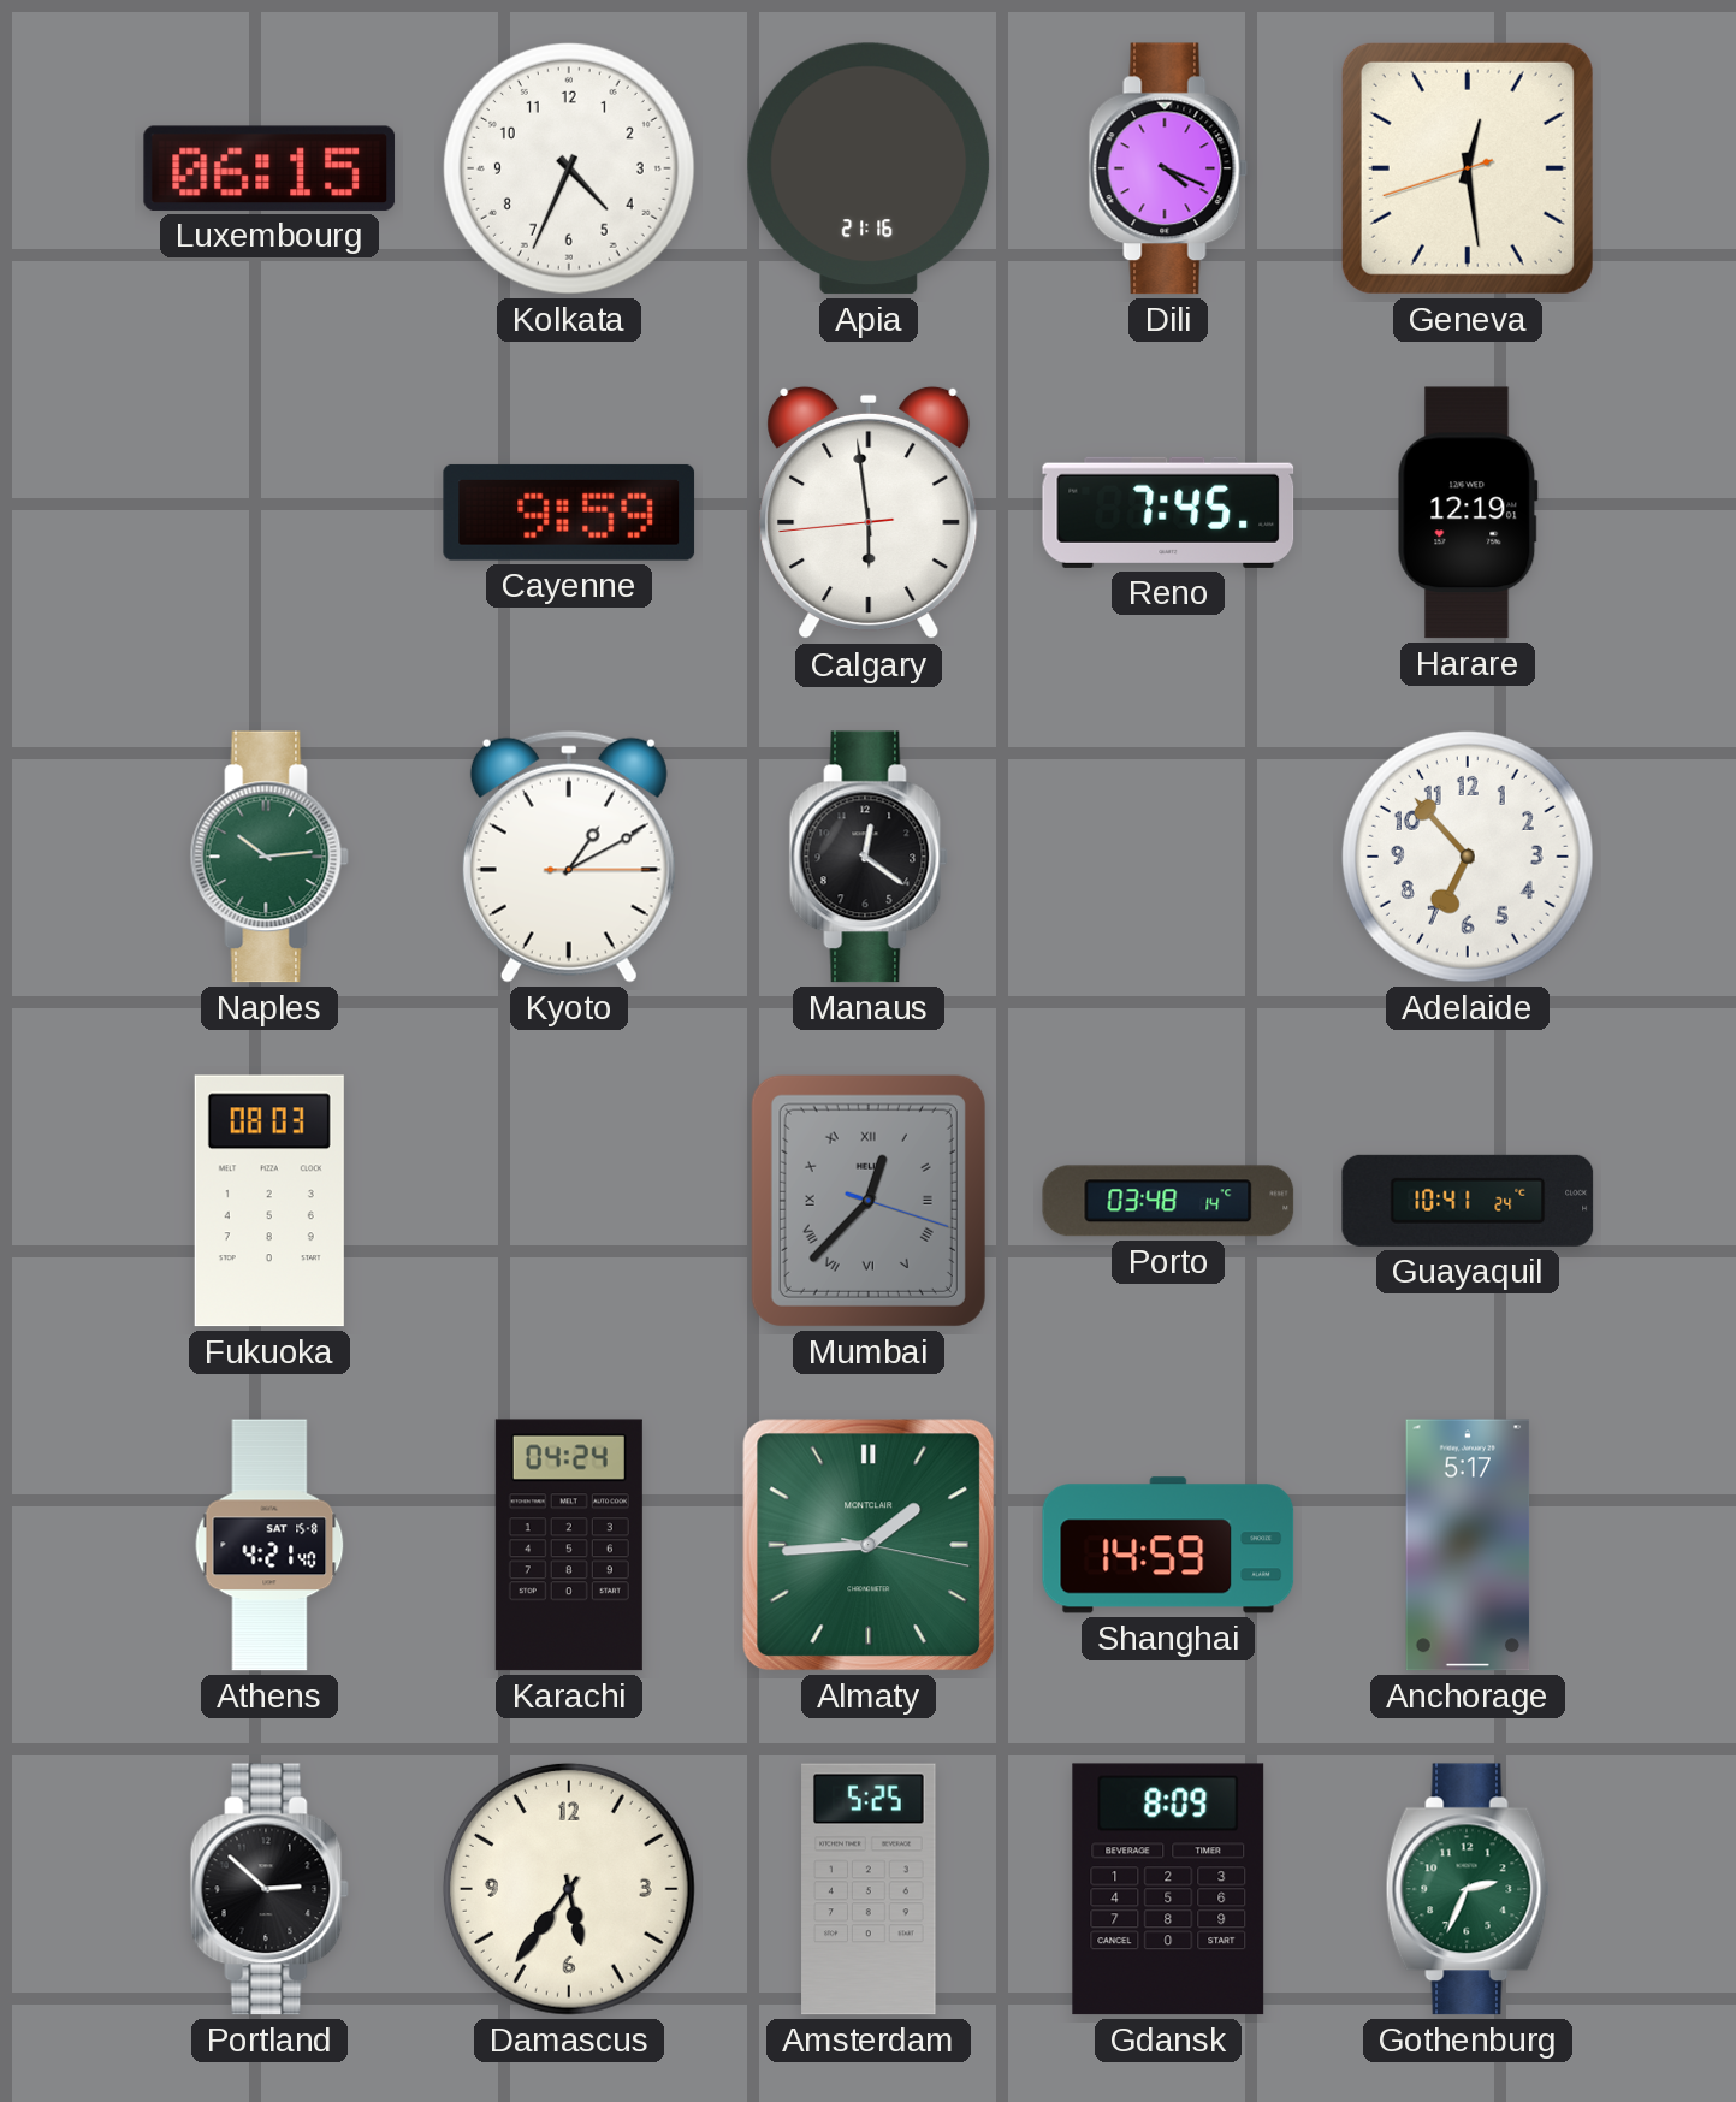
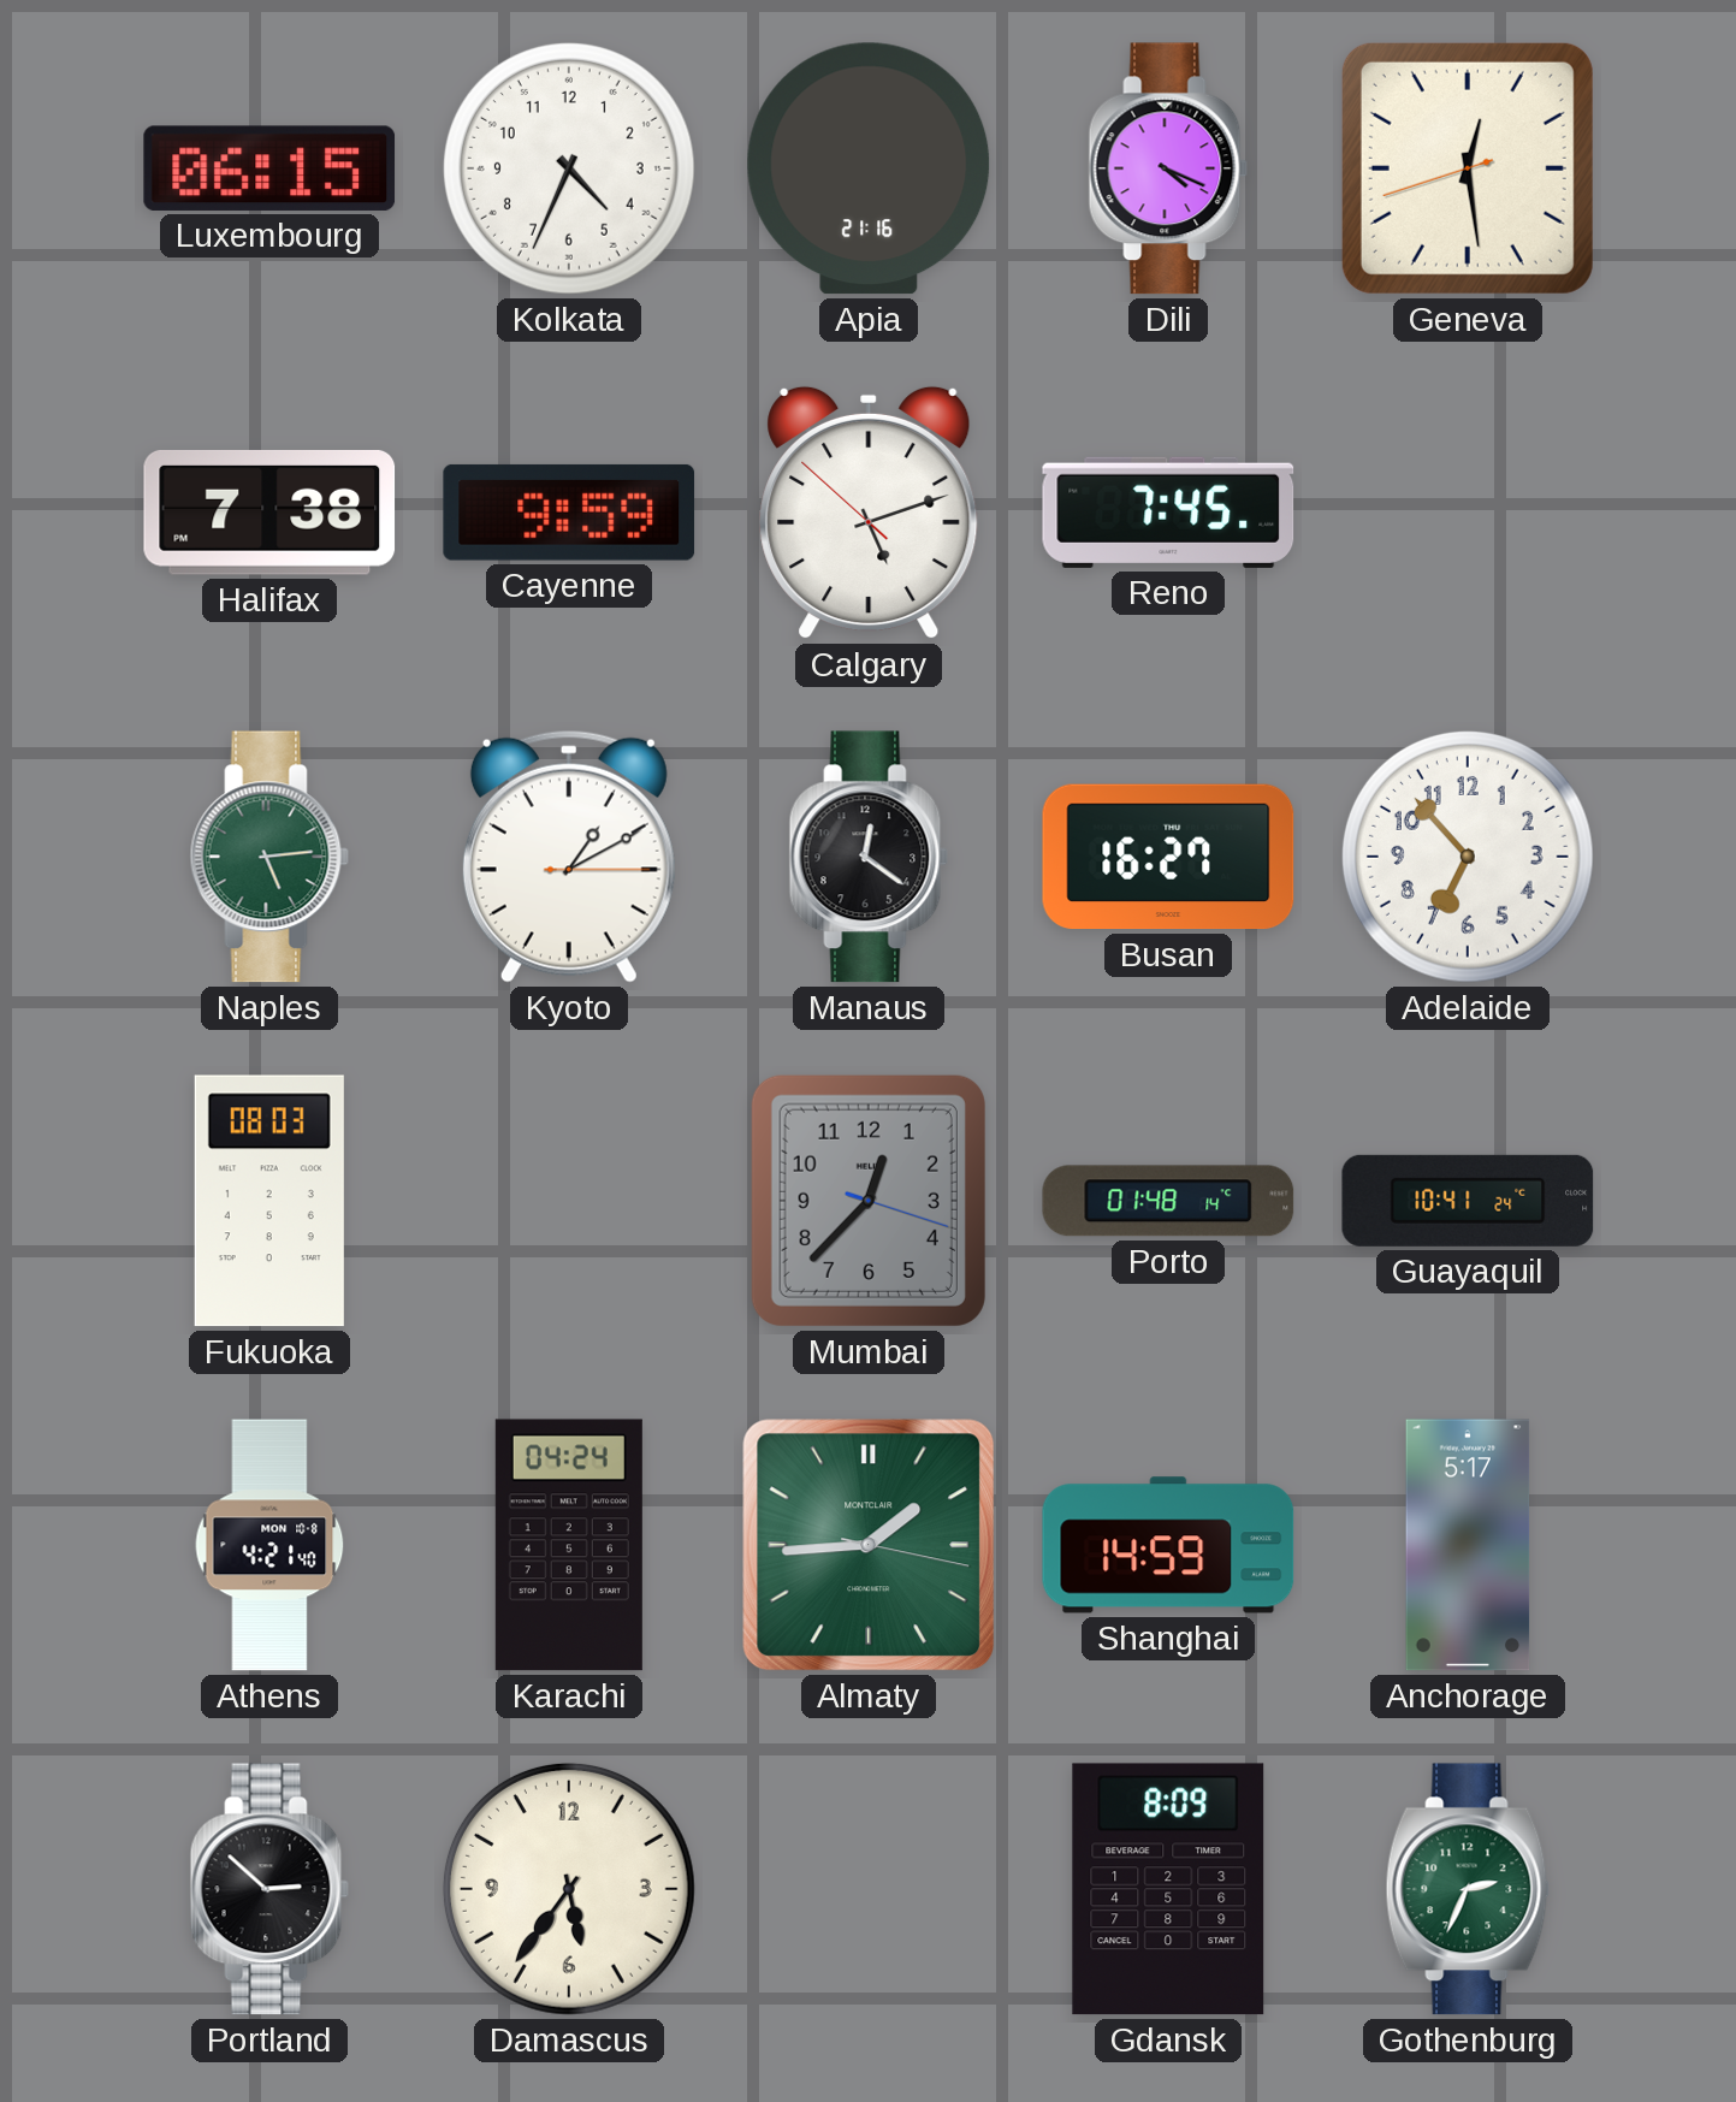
Halifax: none -> 7:38 (269, 513)
Calgary: 5:58 -> 5:11 (869, 513)
Harare: 12:19 -> none (1468, 513)
Naples: 10:14 -> 5:14 (269, 857)
Busan: none -> 16:27 (1168, 857)
Mumbai numerals: Roman -> Arabic (869, 1201)
Porto: 03:48 -> 01:48 (1168, 1201)
Athens date: SAT 15-8 -> MON 10-8 (269, 1545)
Amsterdam: 5:25 -> none (869, 1889)
